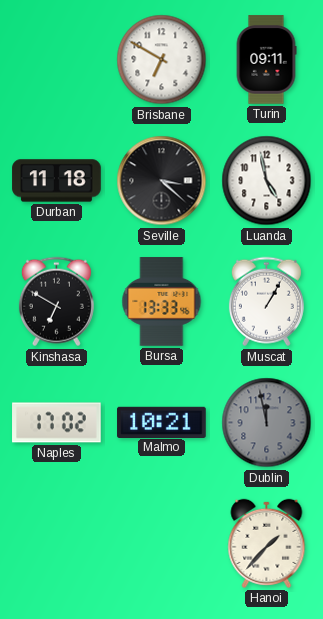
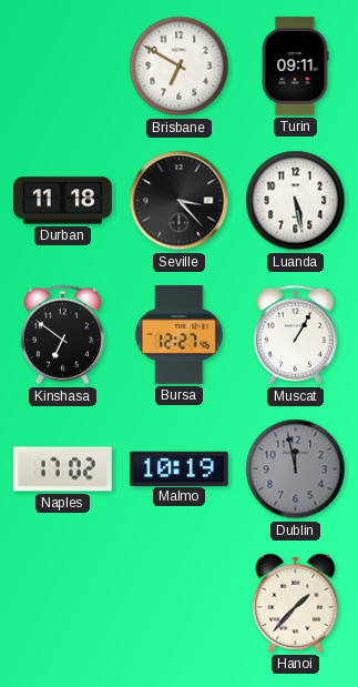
Seville: 3:22 -> 3:23 (180, 201)
Luanda: 4:58 -> 5:28 (296, 201)
Kinshasa: 6:50 -> 6:51 (62, 335)
Bursa: 13:33 -> 12:27 (180, 335)
Malmo: 10:21 -> 10:19 (180, 468)
